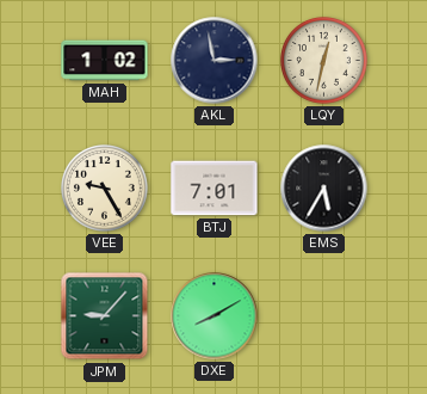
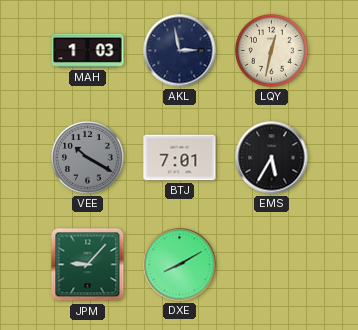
MAH: 1:02 -> 1:03 (88, 51)
VEE: 9:25 -> 10:20 (88, 158)
VEE dial: cream -> grey (88, 158)
